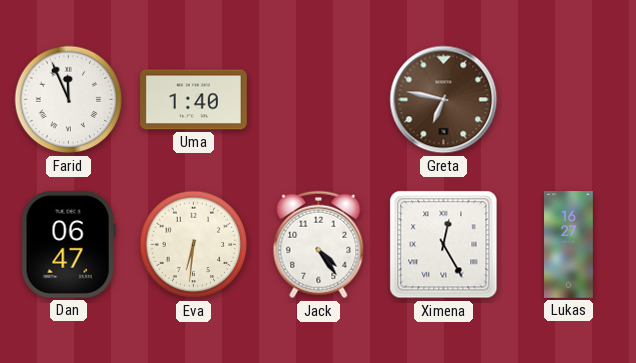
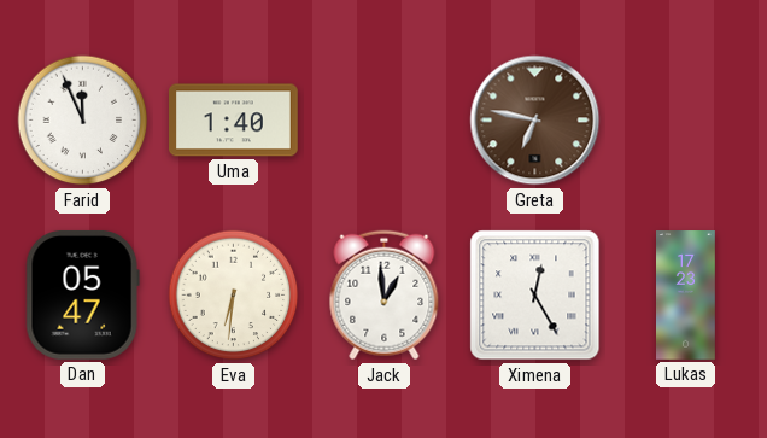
Dan: 06:47 -> 05:47 (82, 294)
Jack: 4:24 -> 12:59 (385, 296)
Lukas: 16:27 -> 17:23 (686, 296)
